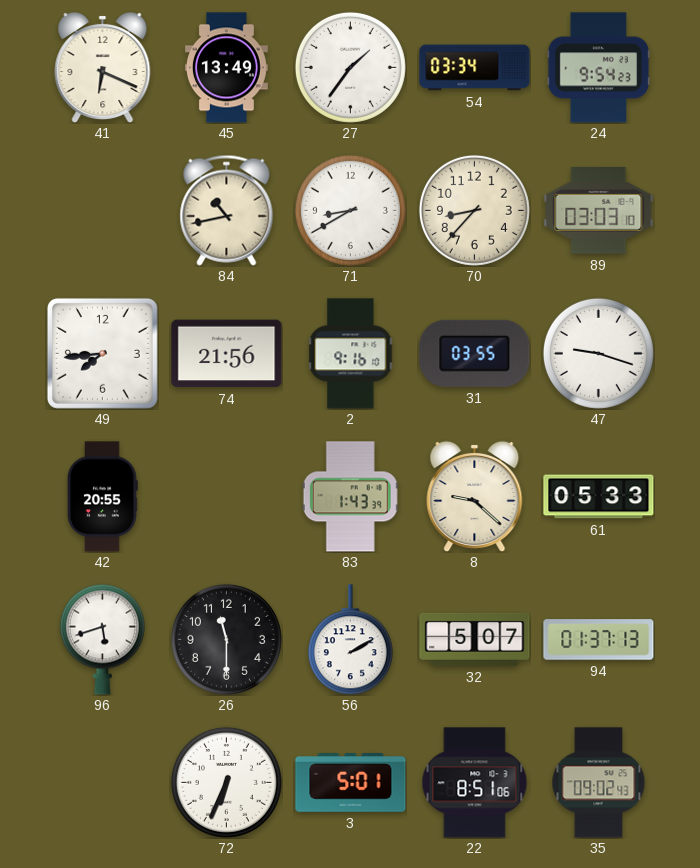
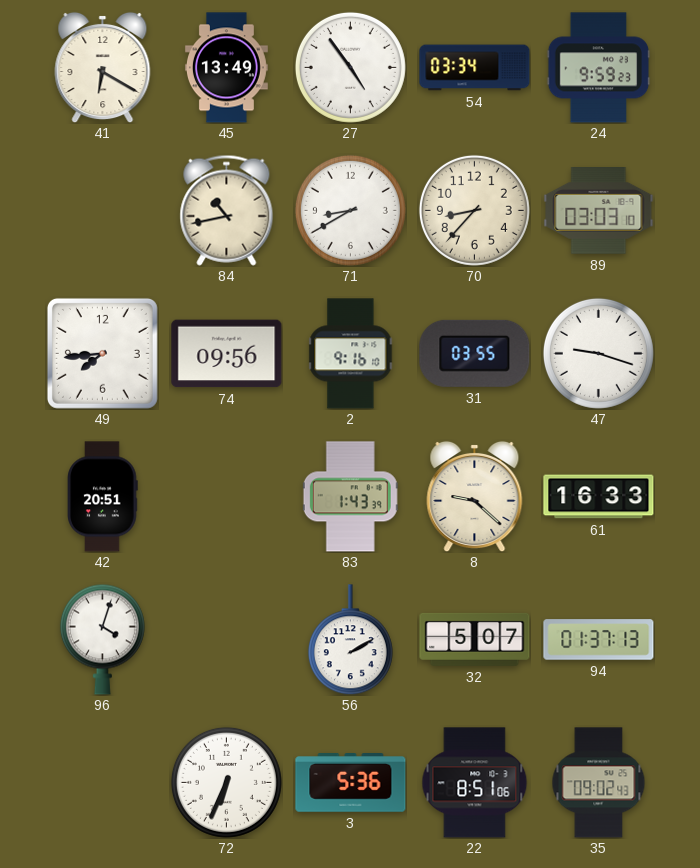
41: 6:19 -> 6:20 (103, 67)
27: 1:36 -> 4:54 (350, 67)
24: 9:54 -> 9:59 (599, 68)
74: 21:56 -> 09:56 (227, 354)
42: 20:55 -> 20:51 (103, 497)
61: 05:33 -> 16:33 (599, 497)
96: 5:42 -> 4:03 (102, 639)
26: 11:30 -> none (226, 639)
3: 5:01 -> 5:36 (351, 783)
